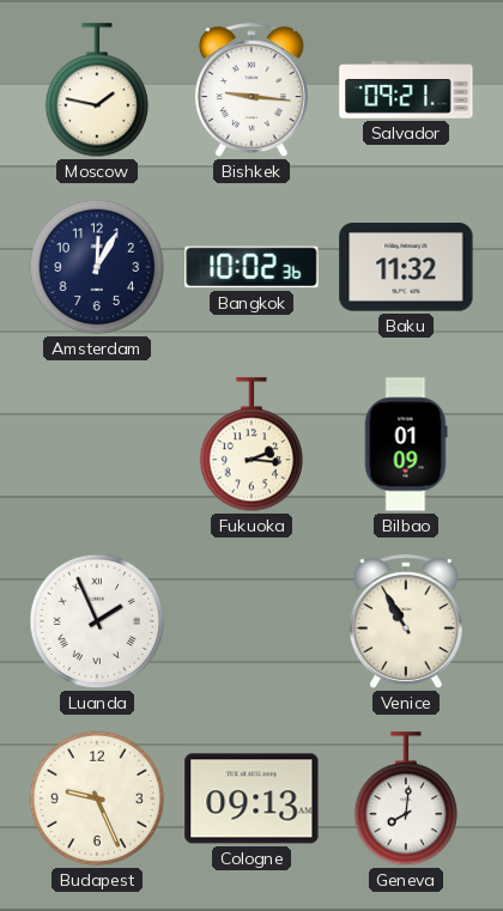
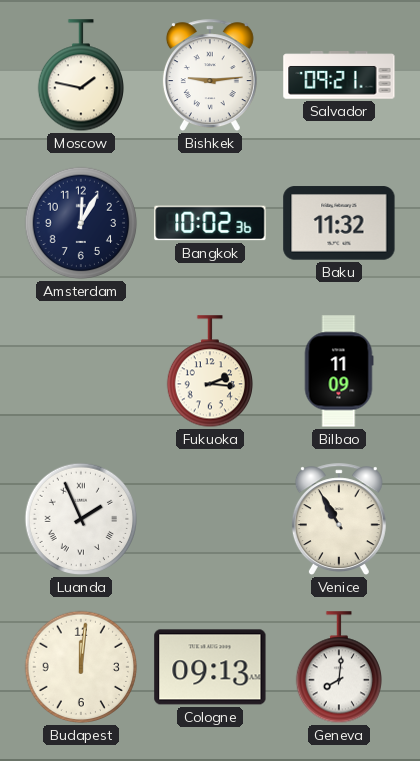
Bishkek: 9:16 -> 9:14 (210, 76)
Bilbao: 01:09 -> 11:09 (339, 371)
Budapest: 9:26 -> 12:01 (81, 667)
